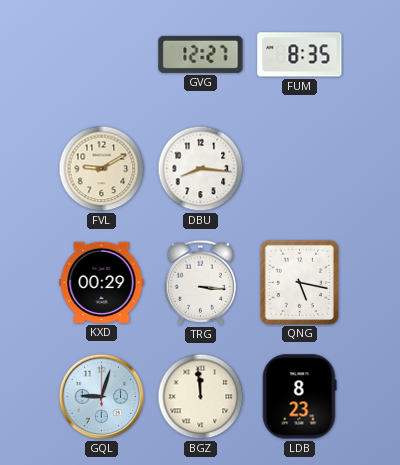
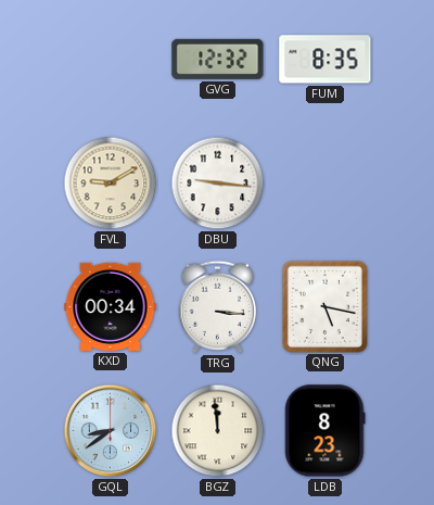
GVG: 12:27 -> 12:32 (218, 59)
DBU: 8:16 -> 9:16 (218, 184)
KXD: 00:29 -> 00:34 (111, 306)
GQL: 9:03 -> 8:39 (111, 431)
